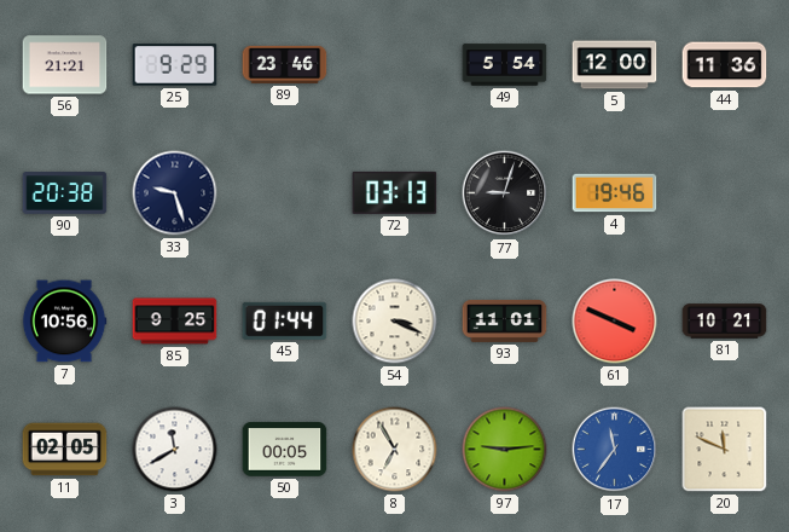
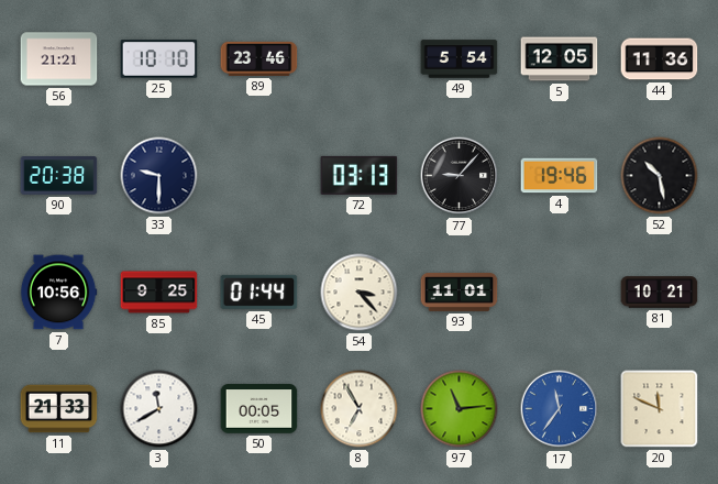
25: 9:29 -> 10:10 (159, 59)
5: 12:00 -> 12:05 (560, 59)
33: 9:27 -> 9:30 (159, 176)
77: 9:03 -> 9:07 (460, 176)
52: none -> 10:28 (660, 176)
54: 3:19 -> 3:23 (360, 293)
61: 3:49 -> none (615, 322)
11: 02:05 -> 21:33 (59, 409)
97: 9:14 -> 11:14 (460, 409)
